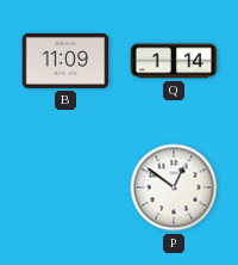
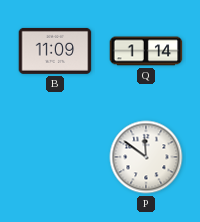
P: 12:51 -> 11:51 (146, 157)
